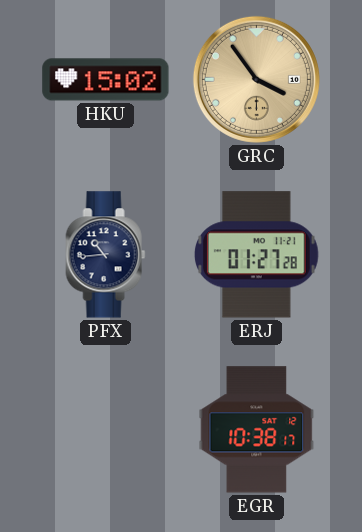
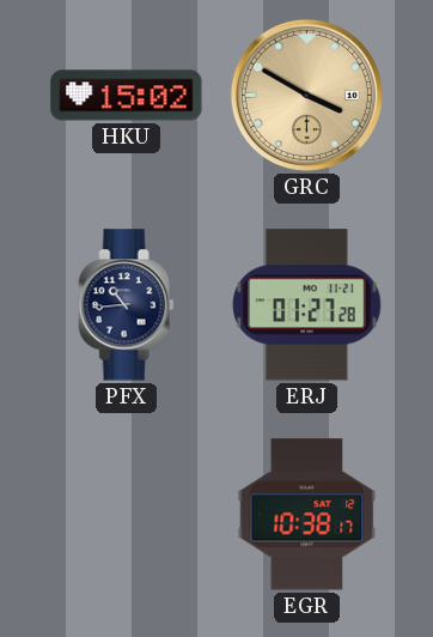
GRC: 3:54 -> 3:50 (306, 95)
